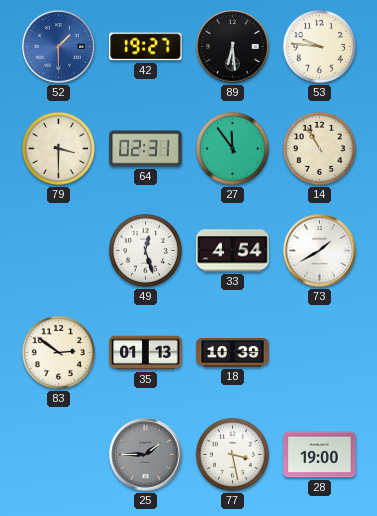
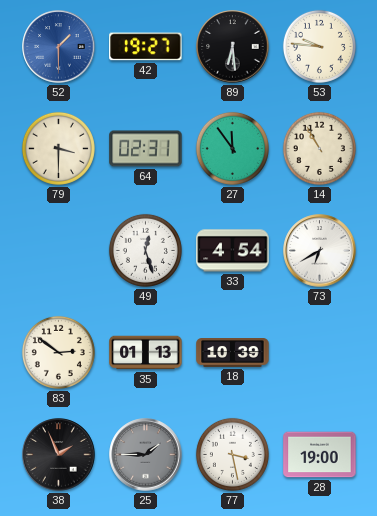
73: 1:40 -> 6:40 (320, 251)
38: none -> 1:56 (59, 455)
